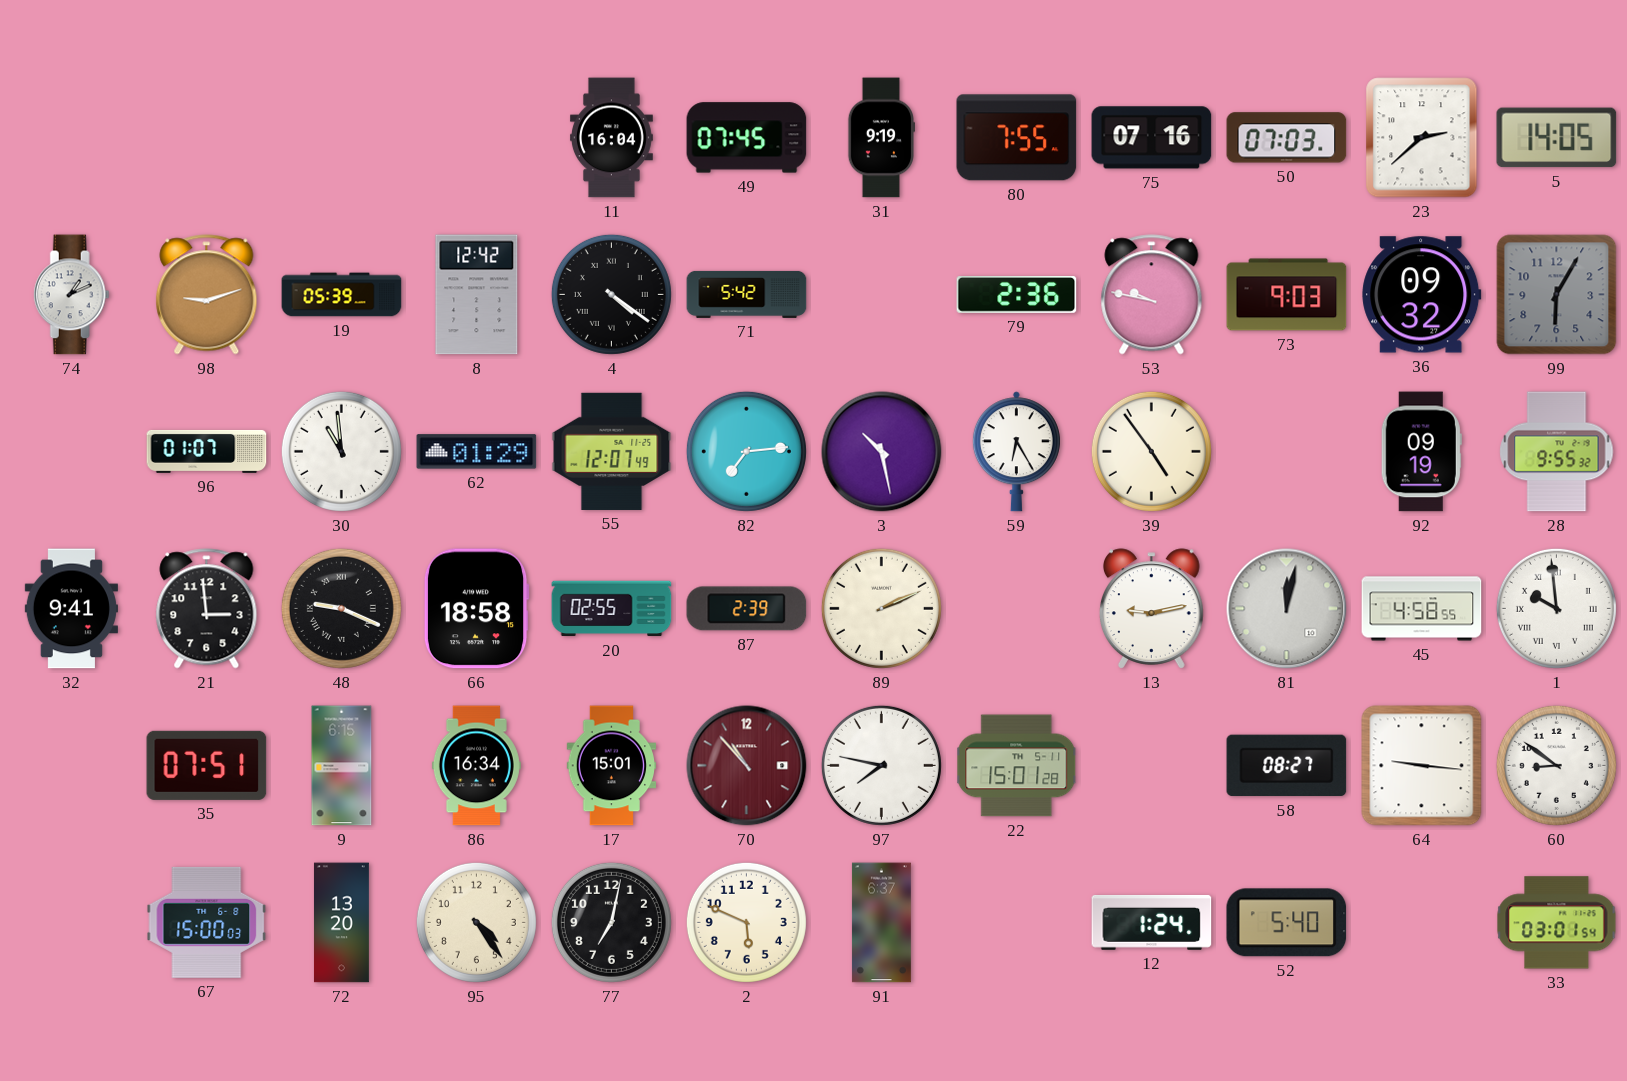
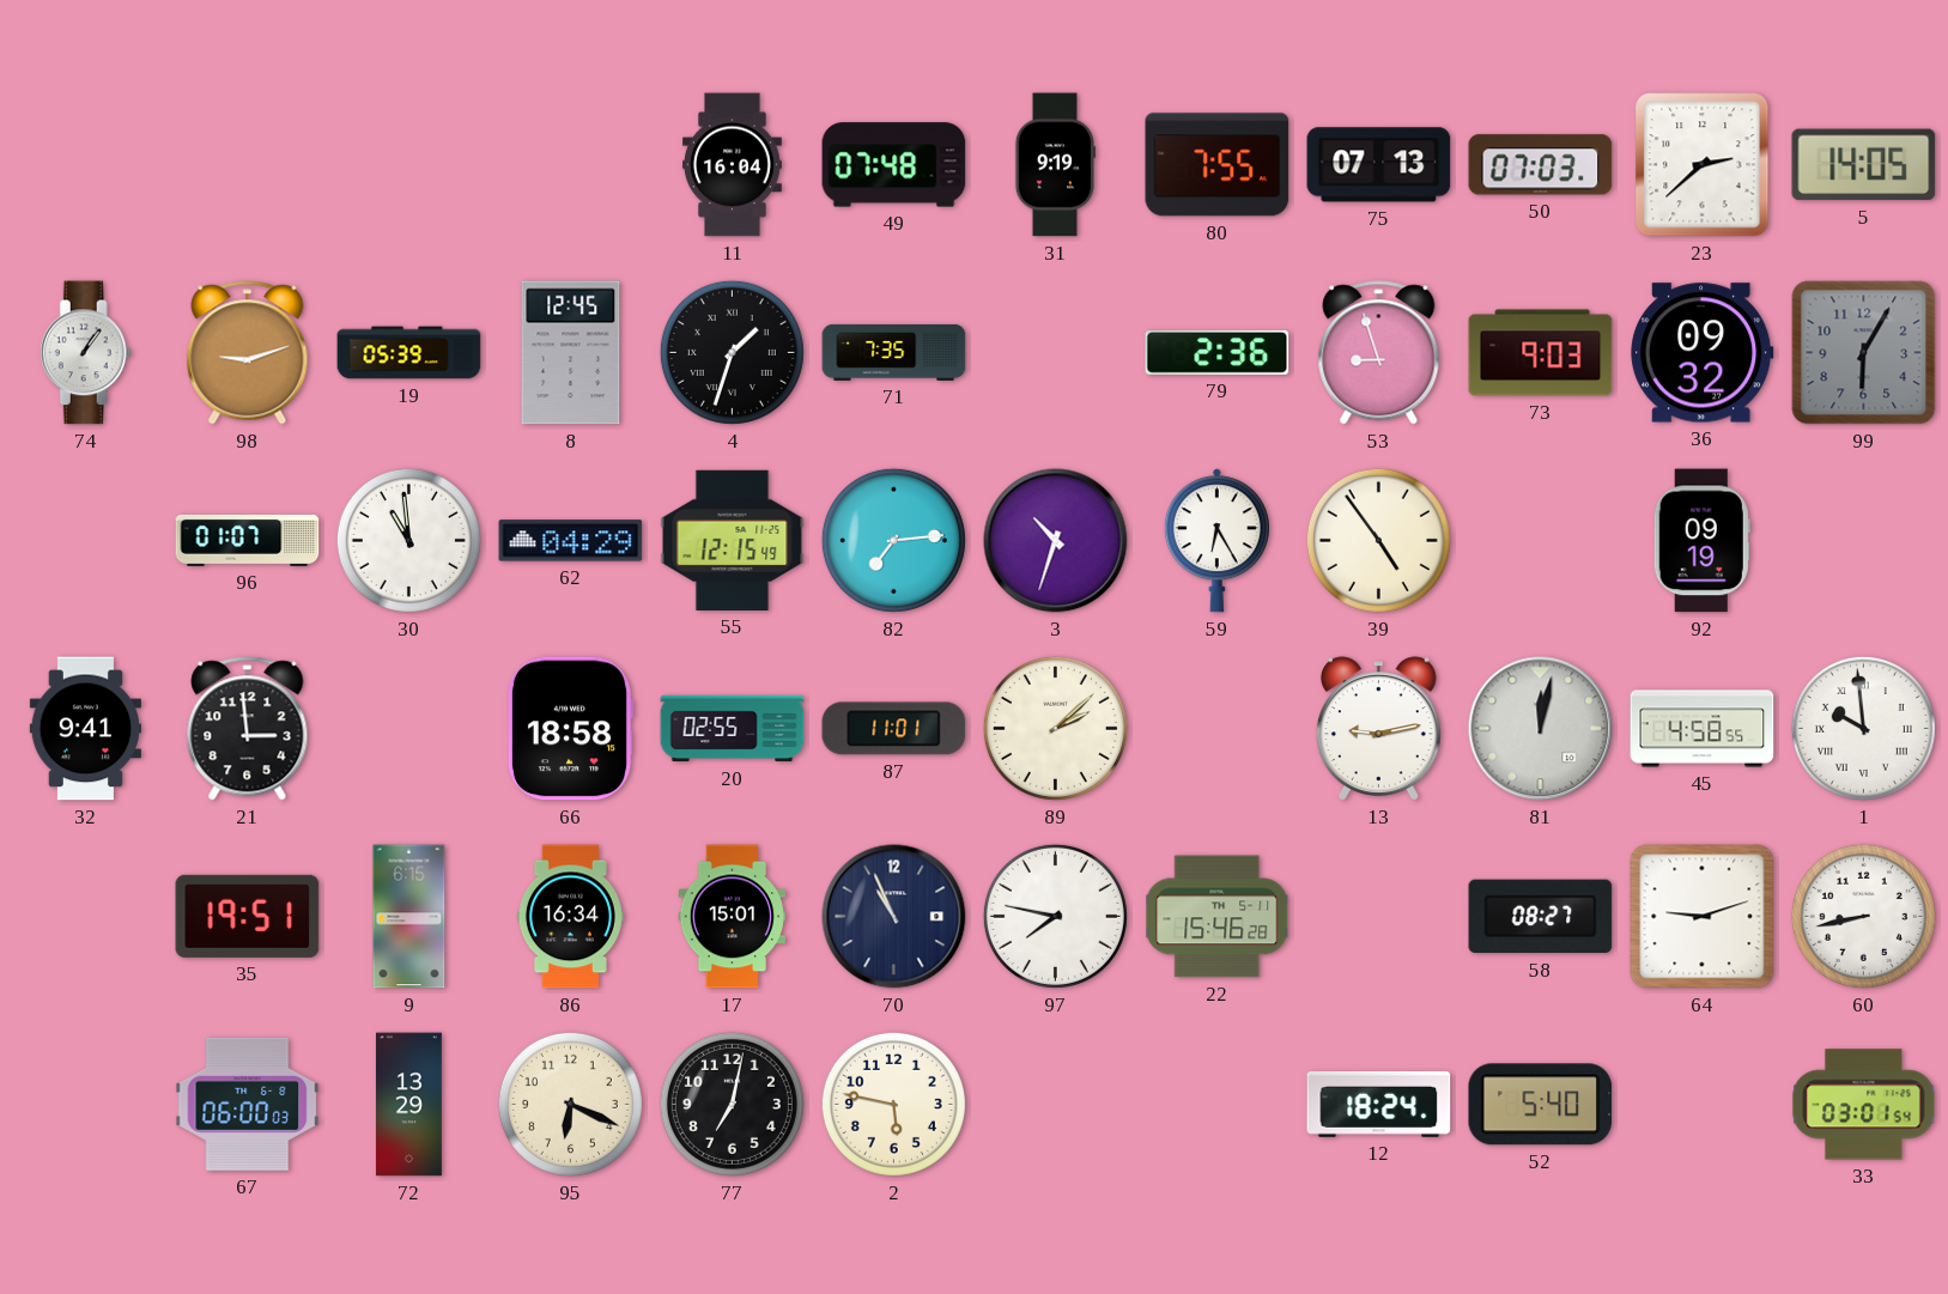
49: 07:45 -> 07:48 (894, 165)
75: 07:16 -> 07:13 (1379, 165)
74: 1:11 -> 1:06 (85, 353)
8: 12:42 -> 12:45 (571, 353)
4: 4:21 -> 1:33 (732, 352)
71: 5:42 -> 7:35 (894, 352)
53: 9:47 -> 8:57 (1379, 353)
62: 01:29 -> 04:29 (571, 541)
55: 12:07 -> 12:15 (733, 540)
3: 10:28 -> 10:33 (1056, 541)
28: 9:55 -> none (1557, 452)
48: 9:19 -> none (341, 608)
87: 2:39 -> 11:01 (894, 729)
89: 2:11 -> 2:08 (1055, 728)
35: 07:51 -> 19:51 (248, 916)
70: 10:53 -> 10:56 (894, 917)
70 dial: burgundy -> navy (894, 917)
22: 15:01 -> 15:46 (1218, 917)
64: 9:16 -> 9:12 (1703, 917)
60: 8:51 -> 8:43 (1863, 916)
67: 15:00 -> 06:00 (248, 1104)
72: 13:20 -> 13:29 (409, 1105)
95: 4:24 -> 6:19 (570, 1104)
2: 5:49 -> 5:47 (893, 1104)
91: 6:37 -> none (881, 923)
12: 1:24 -> 18:24 (1379, 1105)
